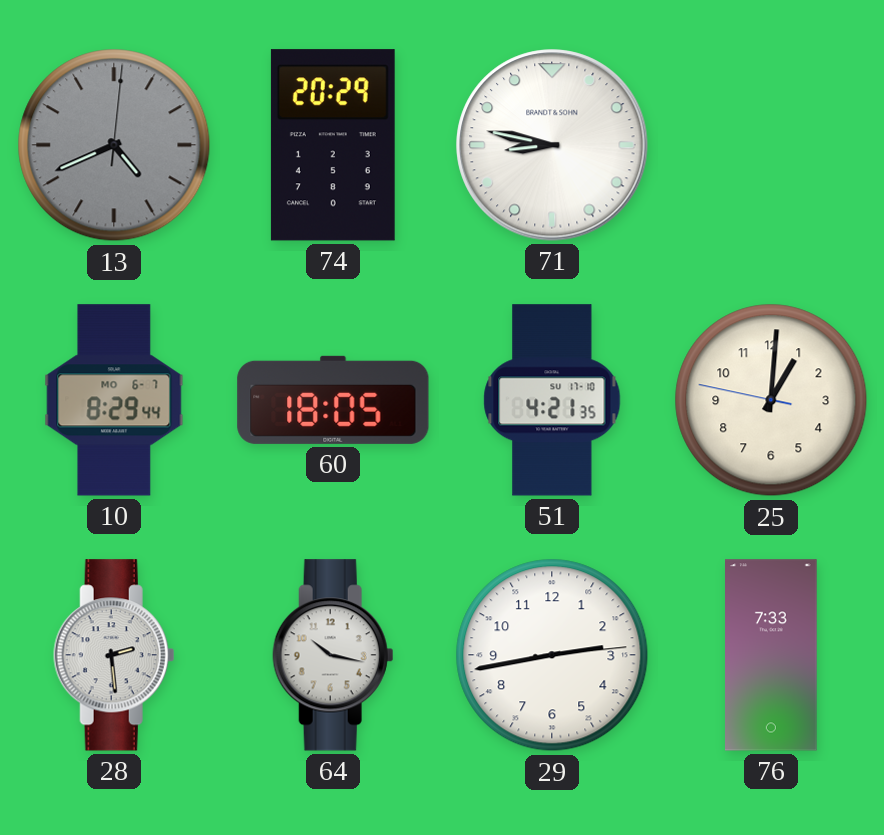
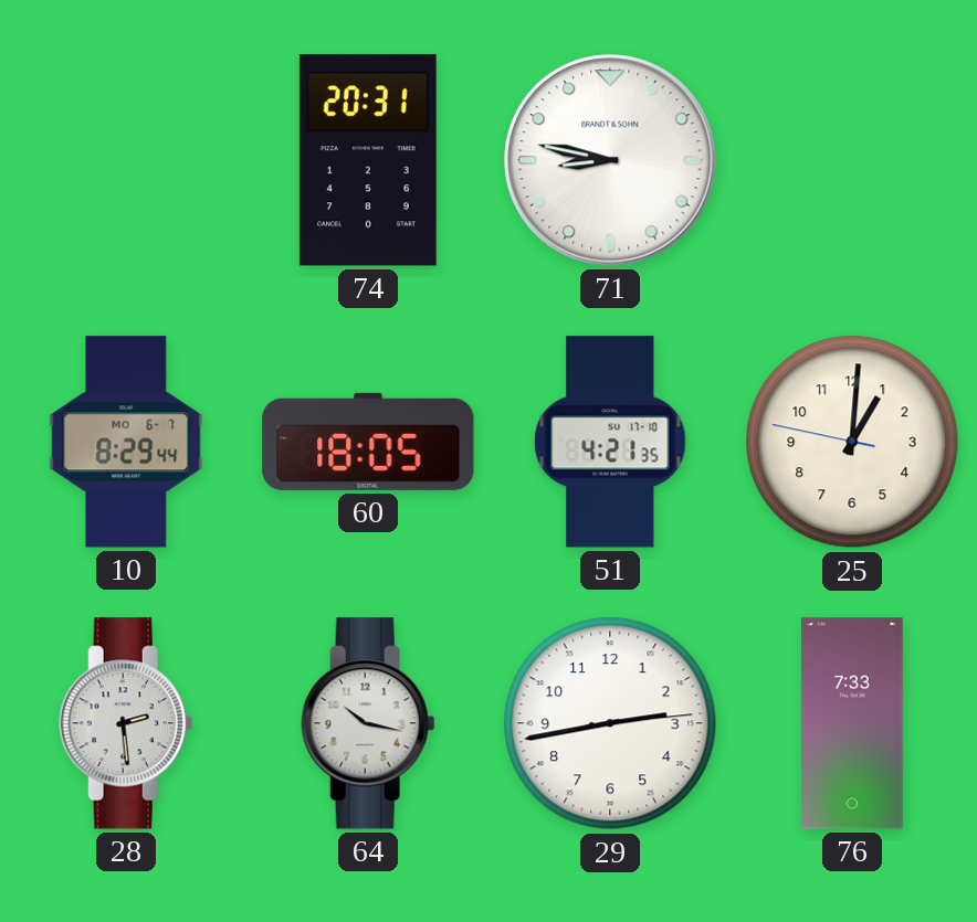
13: 4:41 -> none (114, 145)
74: 20:29 -> 20:31 (368, 160)
